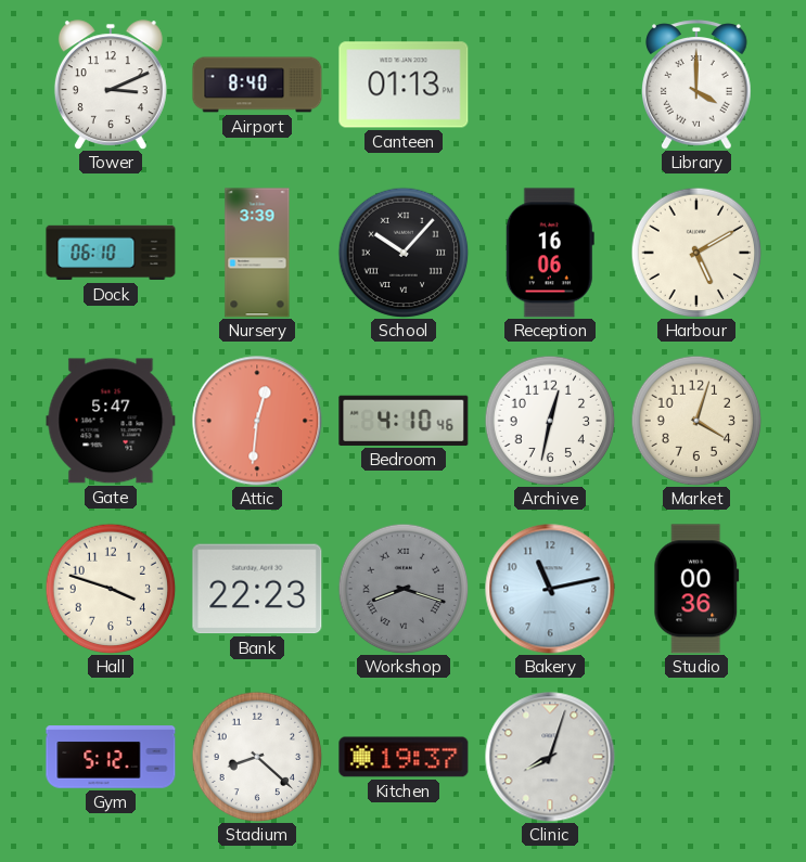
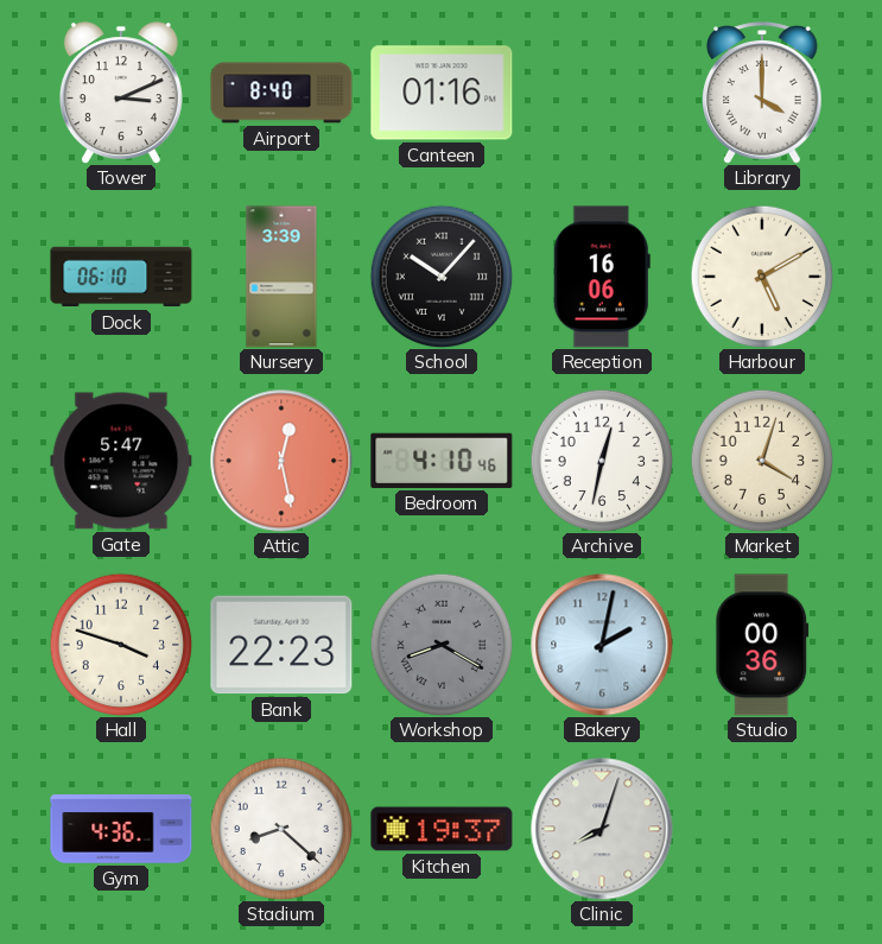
Canteen: 01:13 -> 01:16 (442, 93)
Attic: 12:31 -> 12:28 (281, 461)
Workshop: 8:18 -> 8:20 (442, 645)
Bakery: 11:13 -> 2:02 (602, 645)
Gym: 5:12 -> 4:36 (121, 829)
